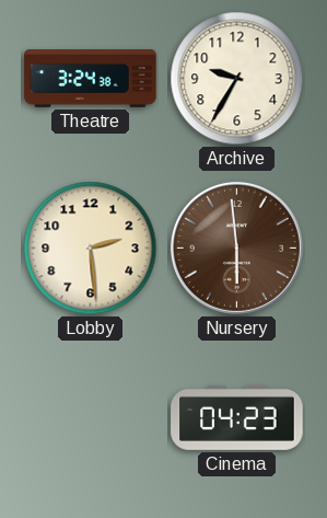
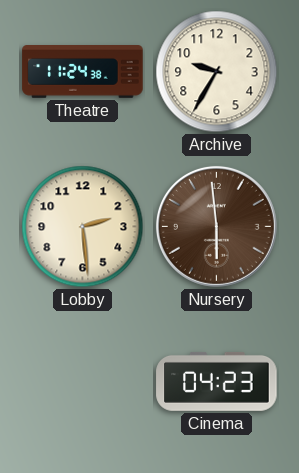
Theatre: 3:24 -> 11:24 (83, 72)
